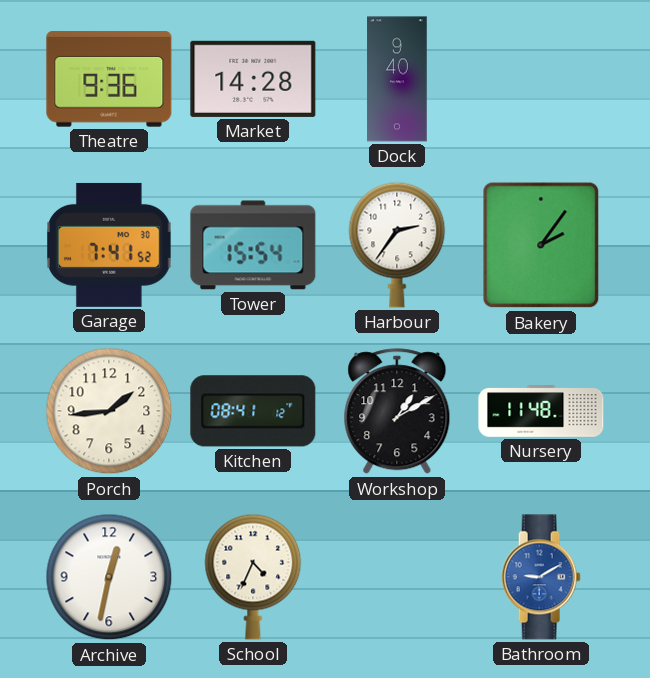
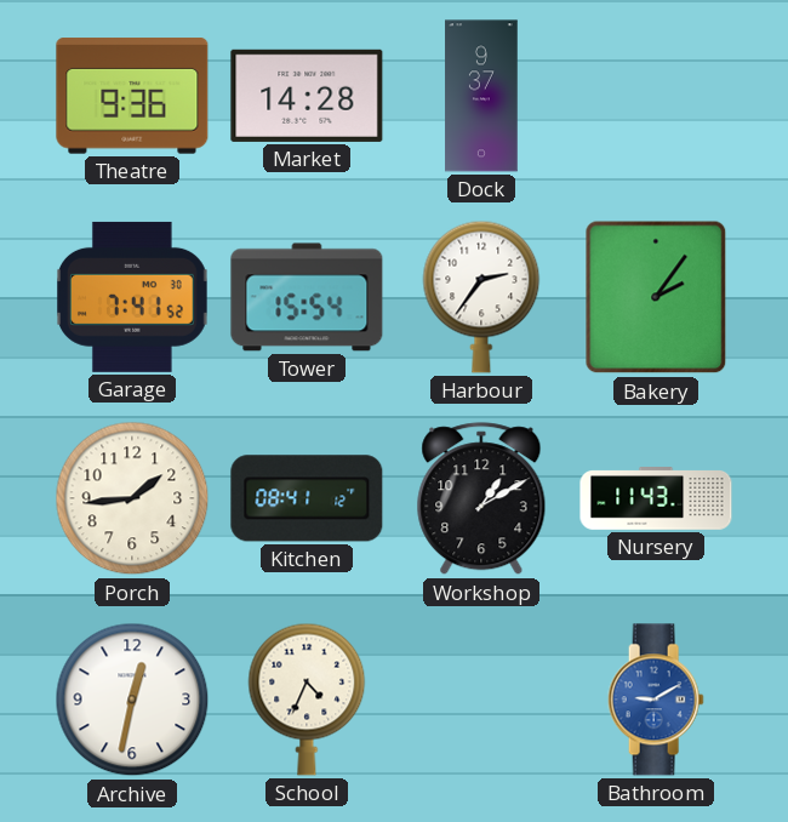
Dock: 9:40 -> 9:37 (481, 96)
Nursery: 11:48 -> 11:43 (656, 498)
